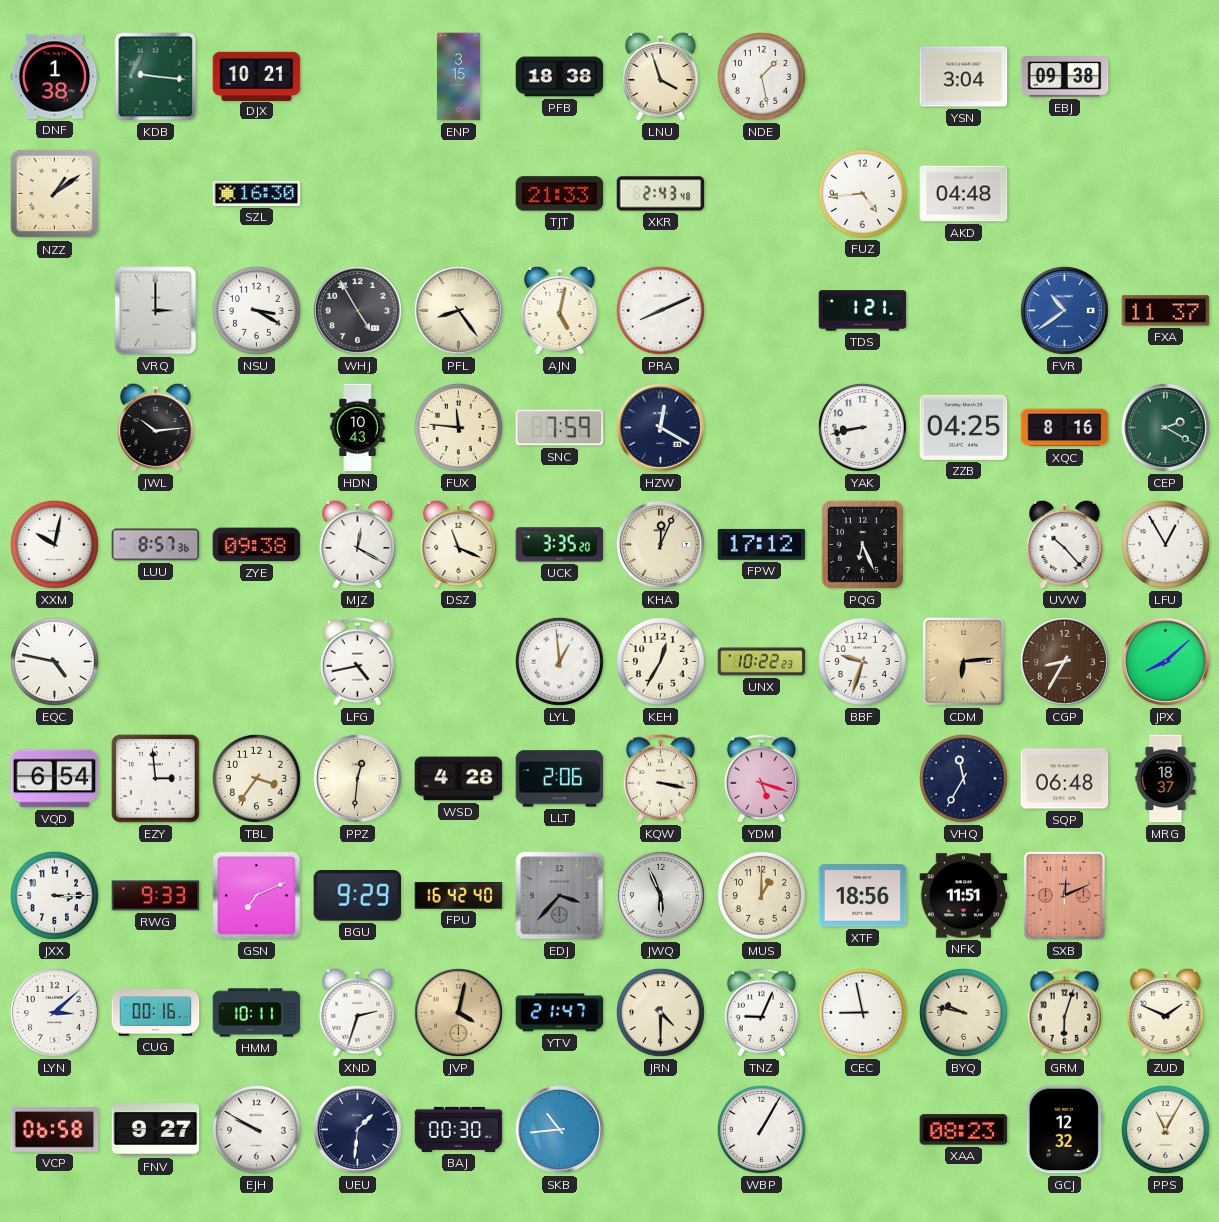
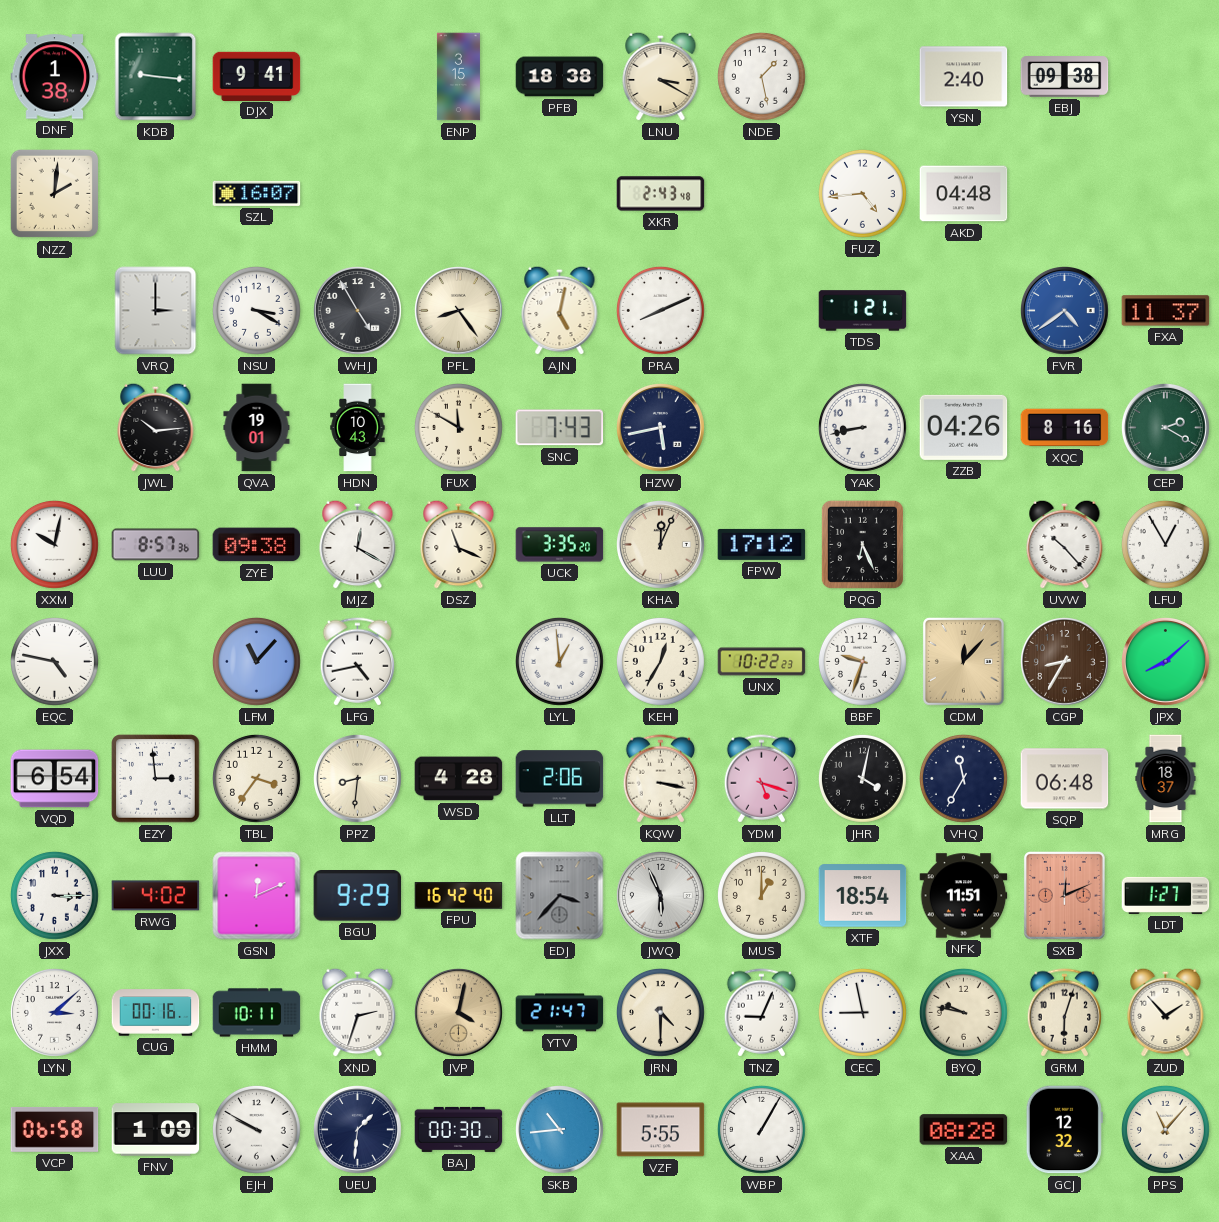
DJX: 10:21 -> 9:41 (257, 76)
LNU: 3:57 -> 3:20 (661, 76)
YSN: 3:04 -> 2:40 (964, 77)
NZZ: 1:09 -> 2:01 (55, 194)
SZL: 16:30 -> 16:07 (257, 193)
TJT: 21:33 -> none (560, 194)
FVR: 10:39 -> 4:39 (1065, 311)
QVA: none -> 19:01 (257, 428)
FUX: 11:46 -> 11:50 (458, 427)
SNC: 7:59 -> 7:43 (560, 428)
HZW: 12:20 -> 5:43 (661, 428)
ZZB: 04:25 -> 04:26 (964, 427)
LFM: none -> 11:07 (256, 661)
CDM: 6:14 -> 12:07 (963, 661)
PPZ: 12:31 -> 8:31 (358, 779)
JHR: none -> 4:02 (862, 778)
RWG: 9:33 -> 4:02 (156, 896)
GSN: 7:11 -> 12:11 (257, 896)
XTF: 18:56 -> 18:54 (863, 896)
LDT: none -> 1:27 (1166, 895)
ZUD: 1:49 -> 1:53 (1166, 1012)
FNV: 9:27 -> 1:09 (156, 1130)
VZF: none -> 5:55 (661, 1130)
XAA: 08:23 -> 08:28 (964, 1130)
PPS: 11:05 -> 11:07 (1165, 1129)
